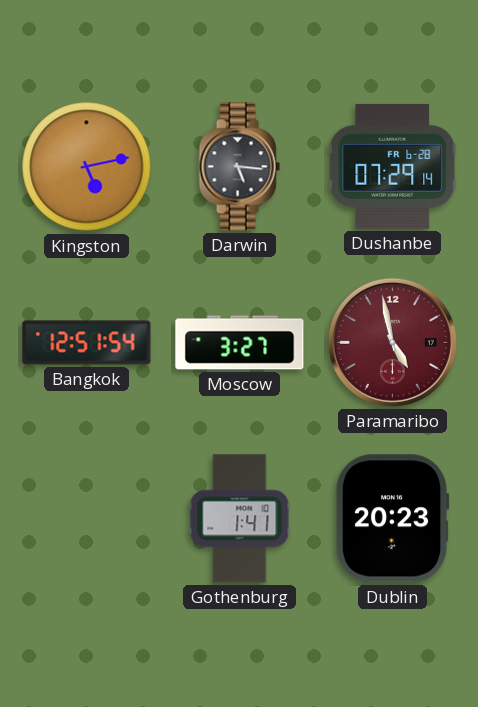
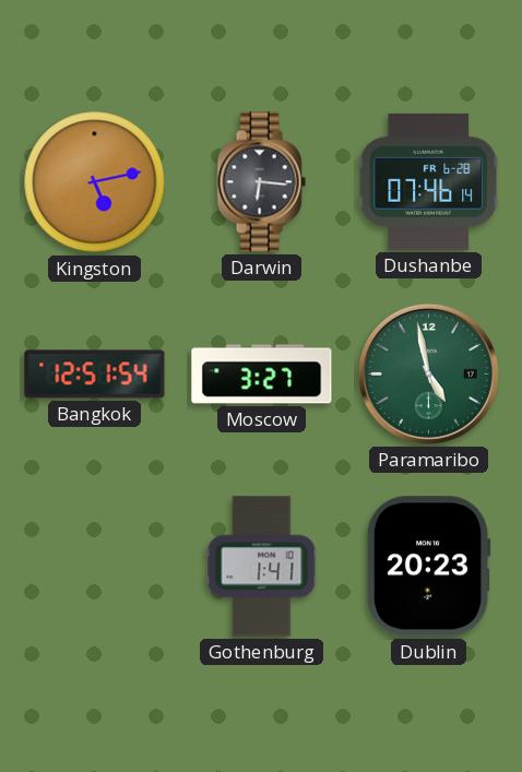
Darwin: 5:16 -> 6:16 (261, 182)
Dushanbe: 07:29 -> 07:46 (429, 181)
Paramaribo dial: burgundy -> green (428, 373)
